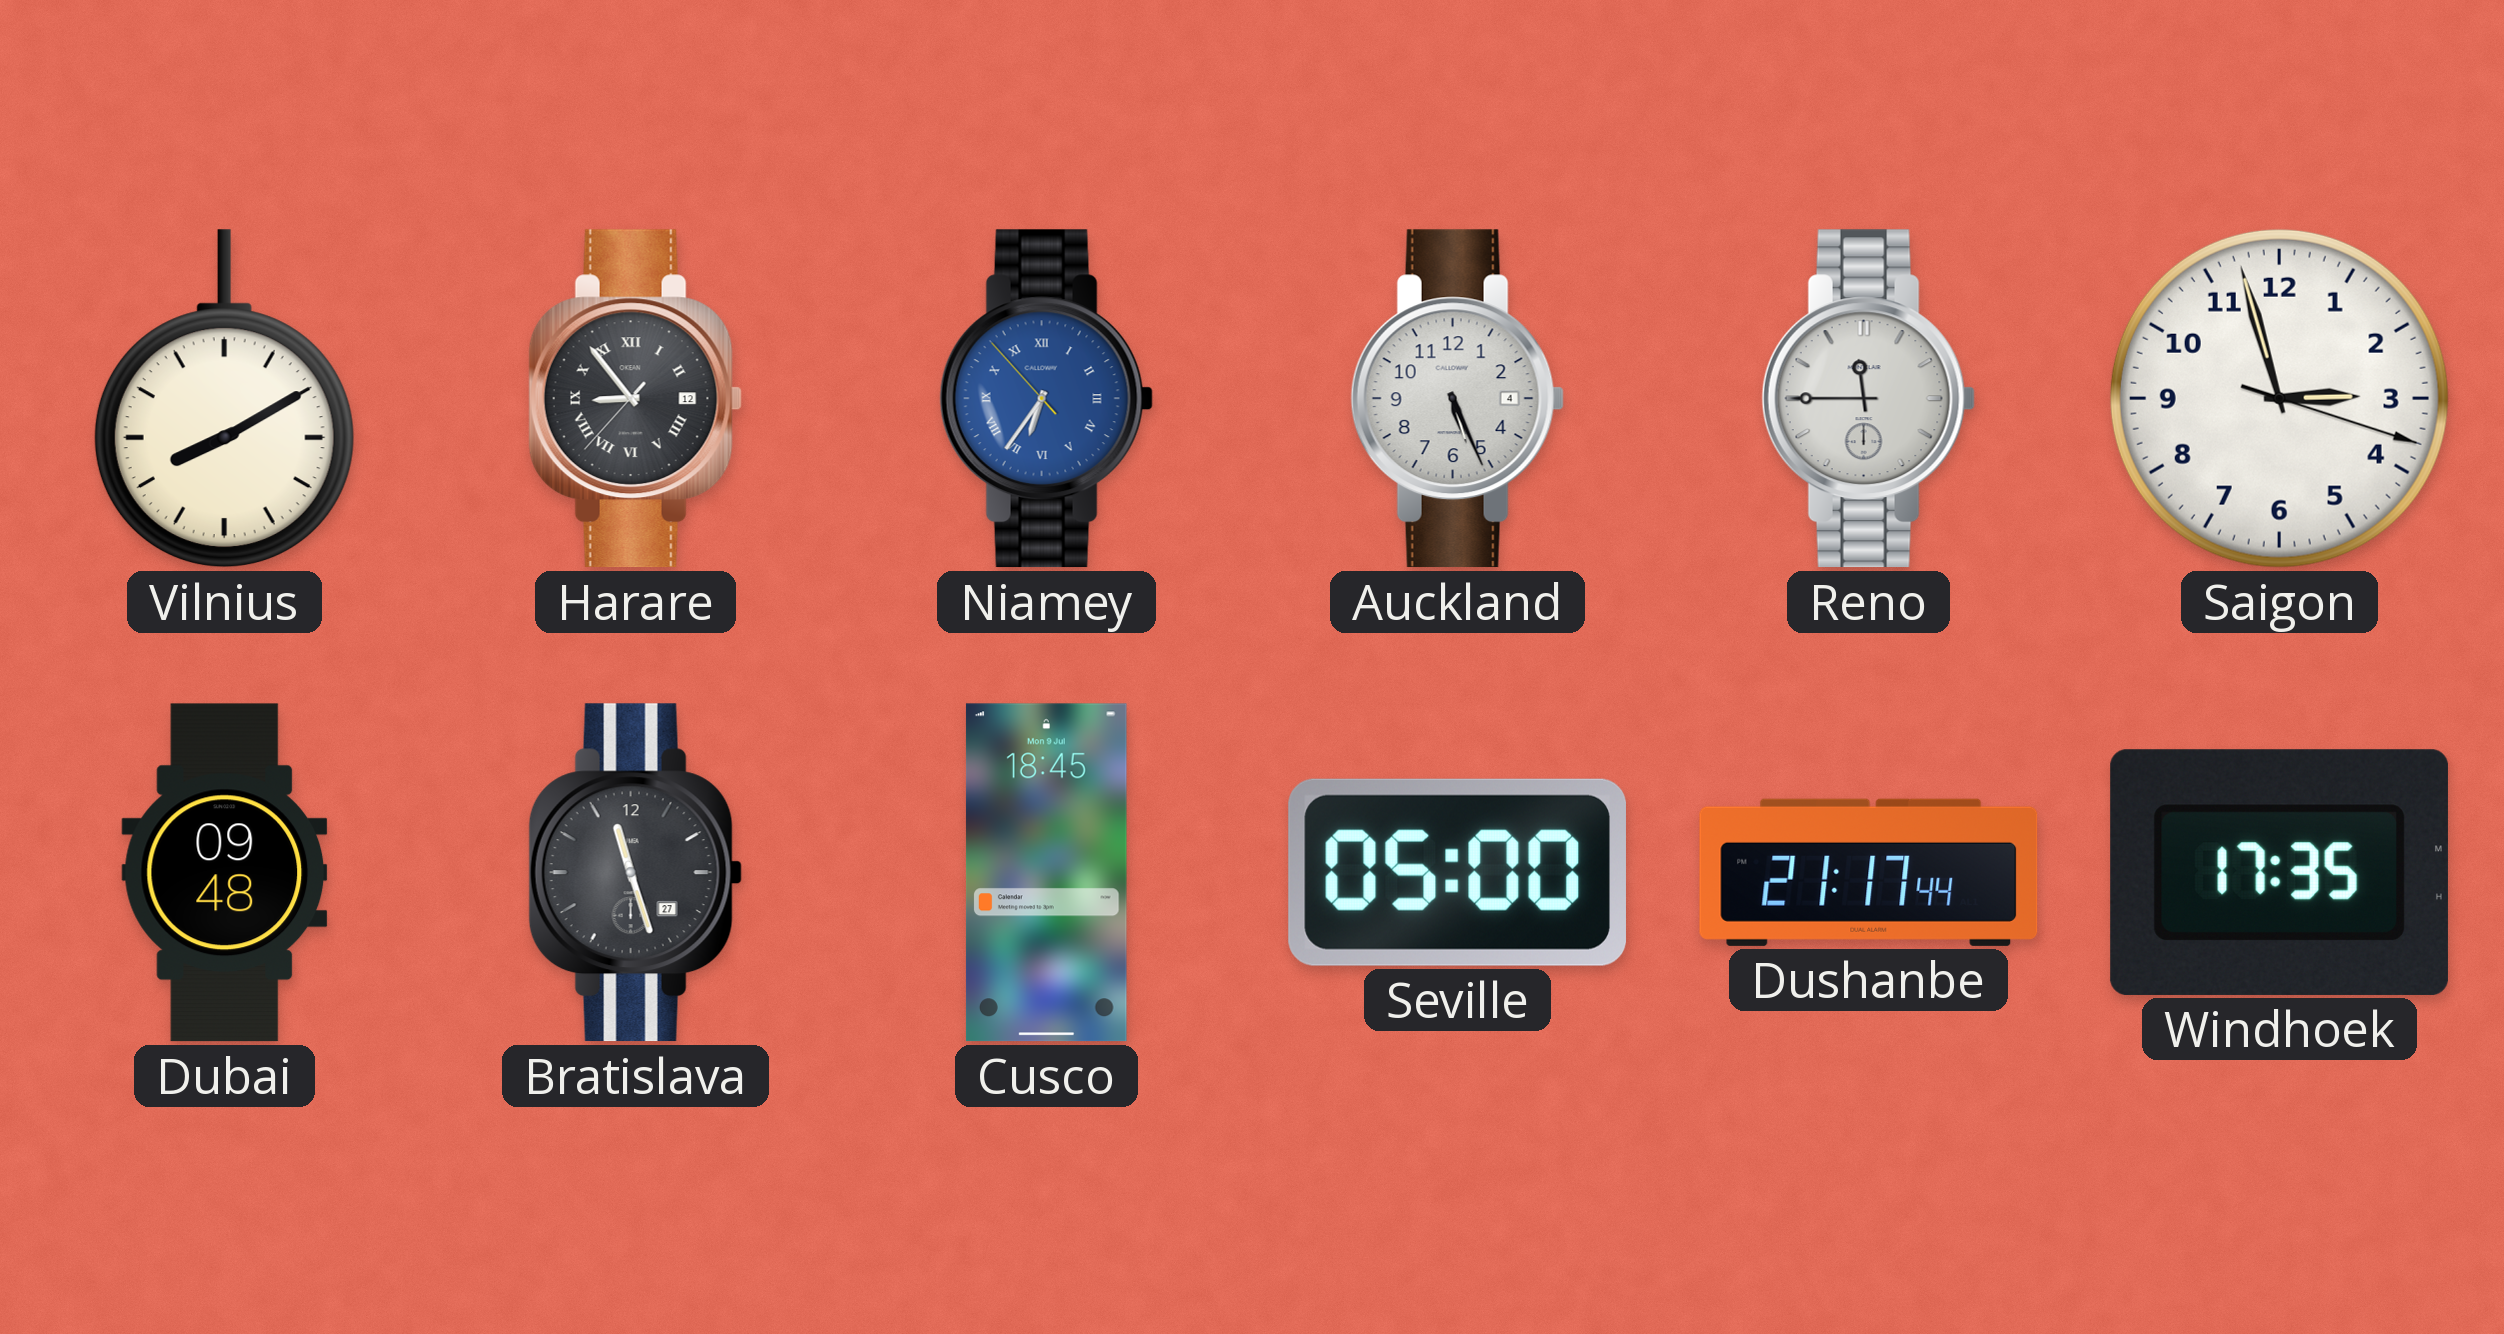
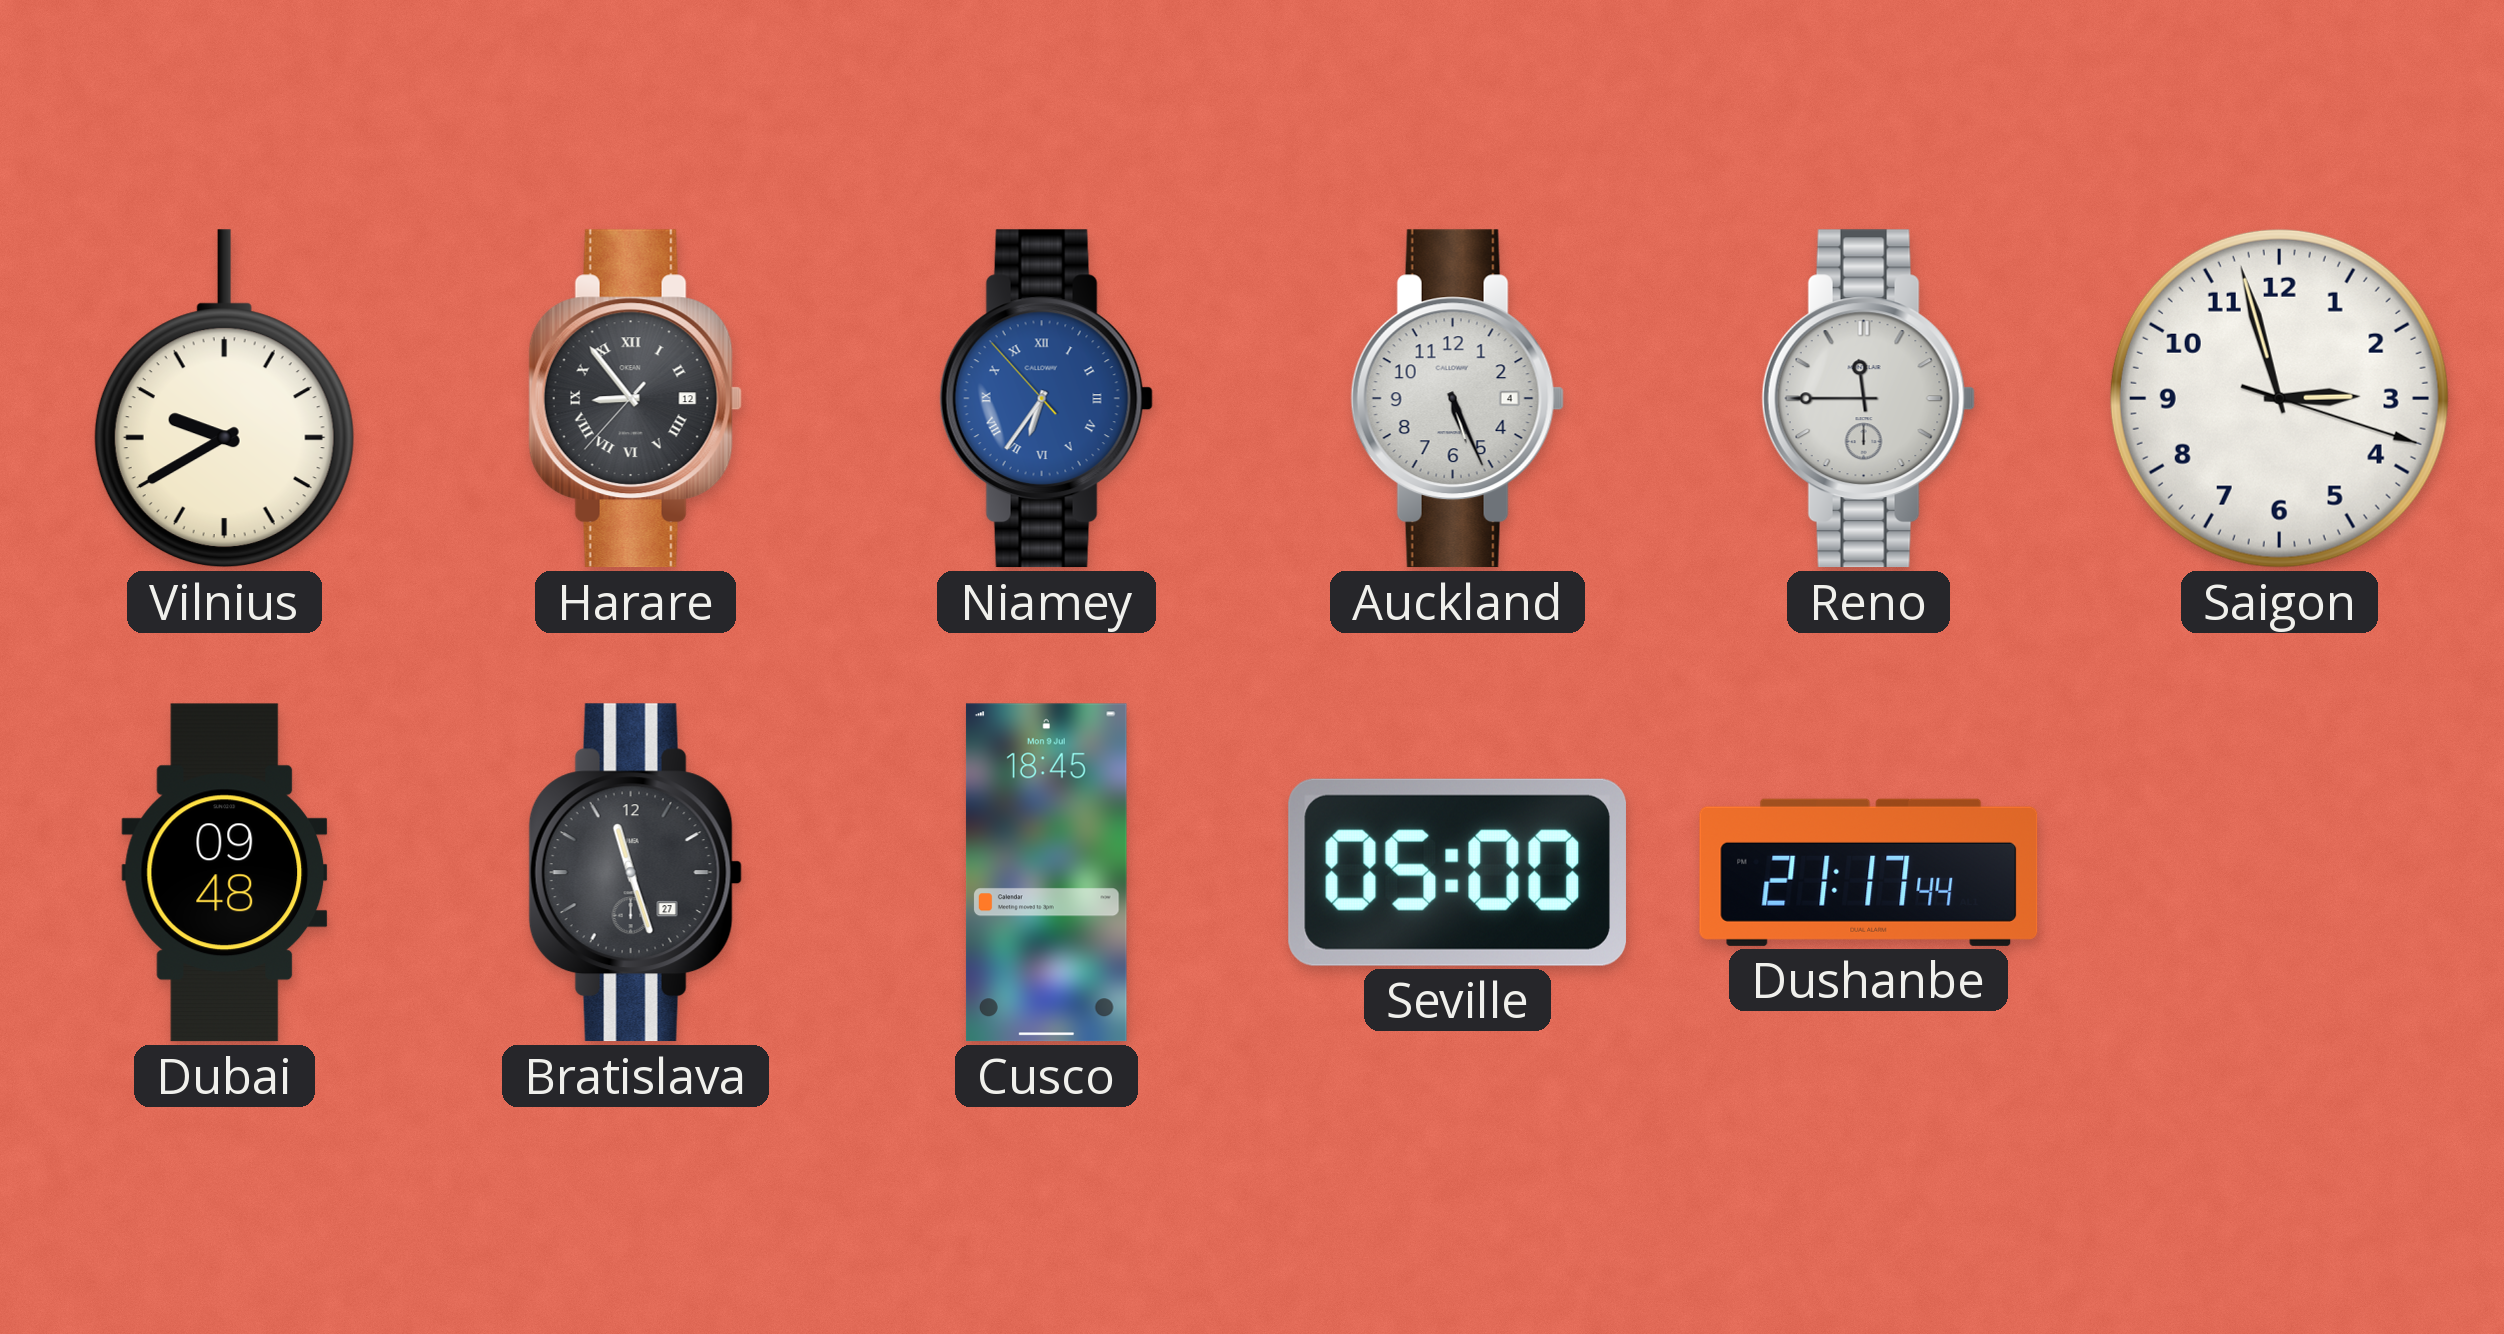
Vilnius: 8:10 -> 9:40 (224, 399)
Windhoek: 17:35 -> none (2279, 872)
